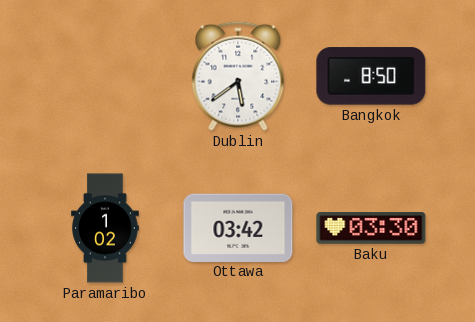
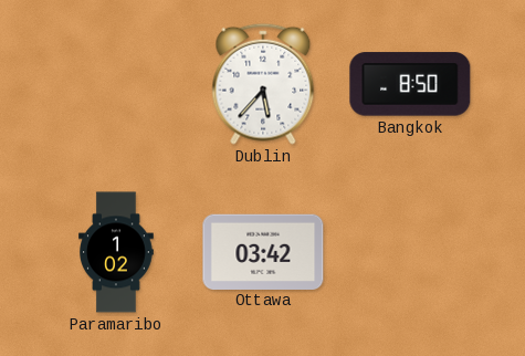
Dublin: 5:39 -> 5:37 (263, 84)
Baku: 03:30 -> none (371, 228)
